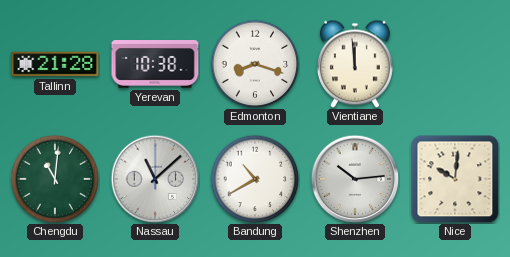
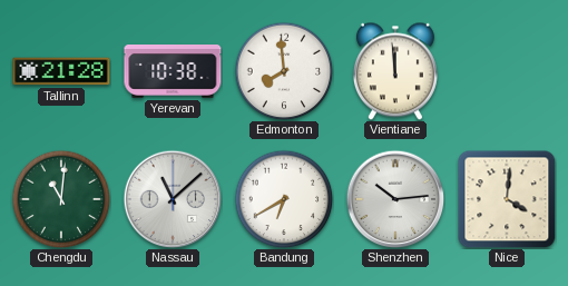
Edmonton: 8:18 -> 7:59 (284, 71)
Bandung: 10:40 -> 6:40 (284, 199)
Nice: 10:01 -> 4:01 (507, 199)
